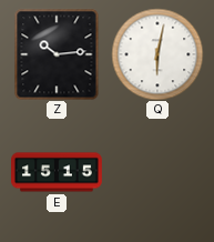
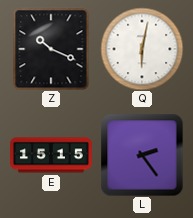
Z: 10:14 -> 10:19 (51, 49)
L: none -> 2:24 (142, 155)
